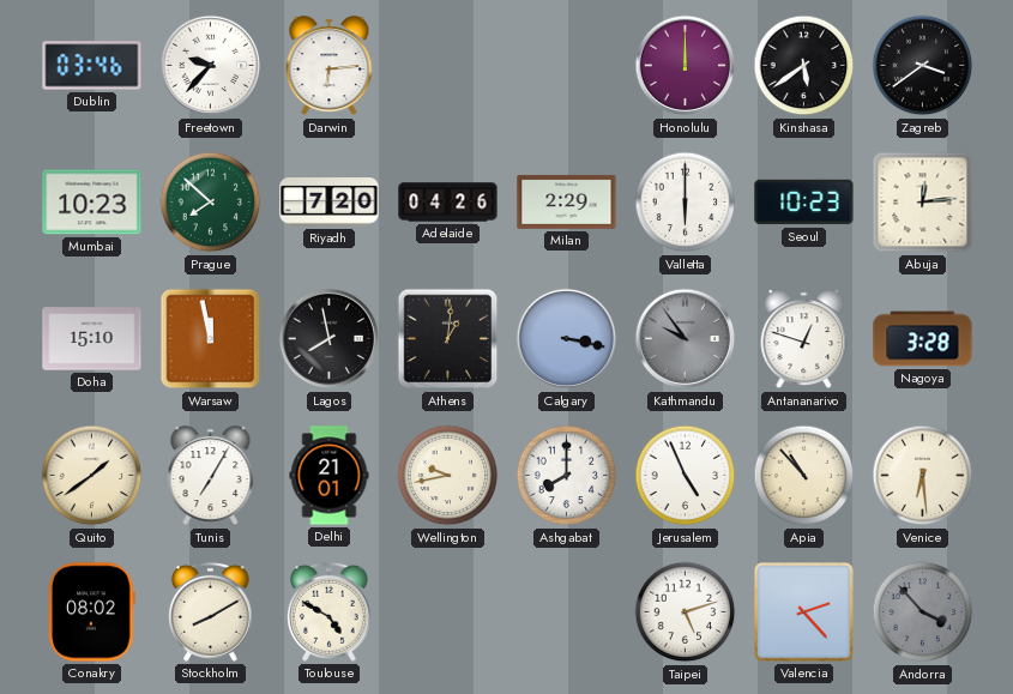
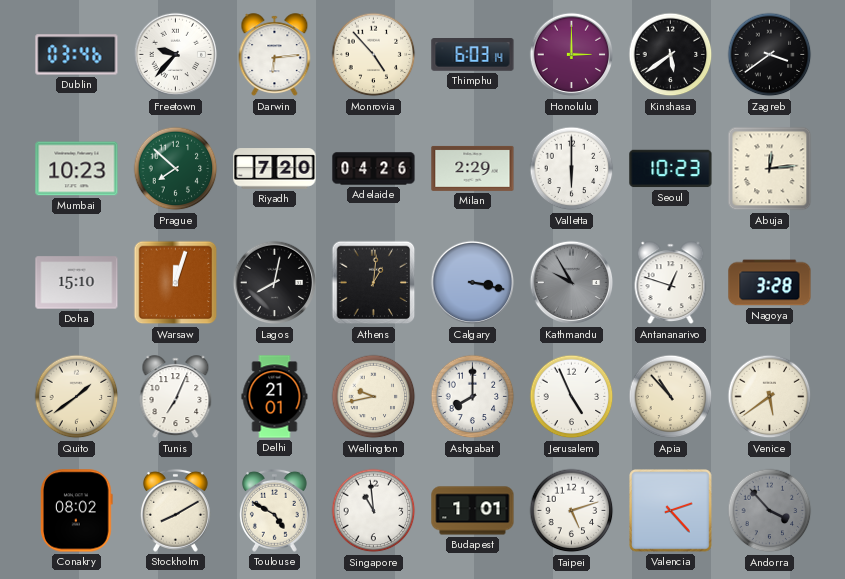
Monrovia: none -> 4:53 (374, 55)
Thimphu: none -> 6:03 (473, 55)
Honolulu: 12:00 -> 3:00 (572, 55)
Warsaw: 11:58 -> 12:03 (176, 283)
Lagos: 7:58 -> 8:02 (275, 283)
Kathmandu: 9:54 -> 9:55 (572, 283)
Tunis: 7:05 -> 7:04 (176, 397)
Venice: 6:29 -> 5:39 (770, 397)
Singapore: none -> 10:59 (374, 511)
Budapest: none -> 1:01 (473, 511)
